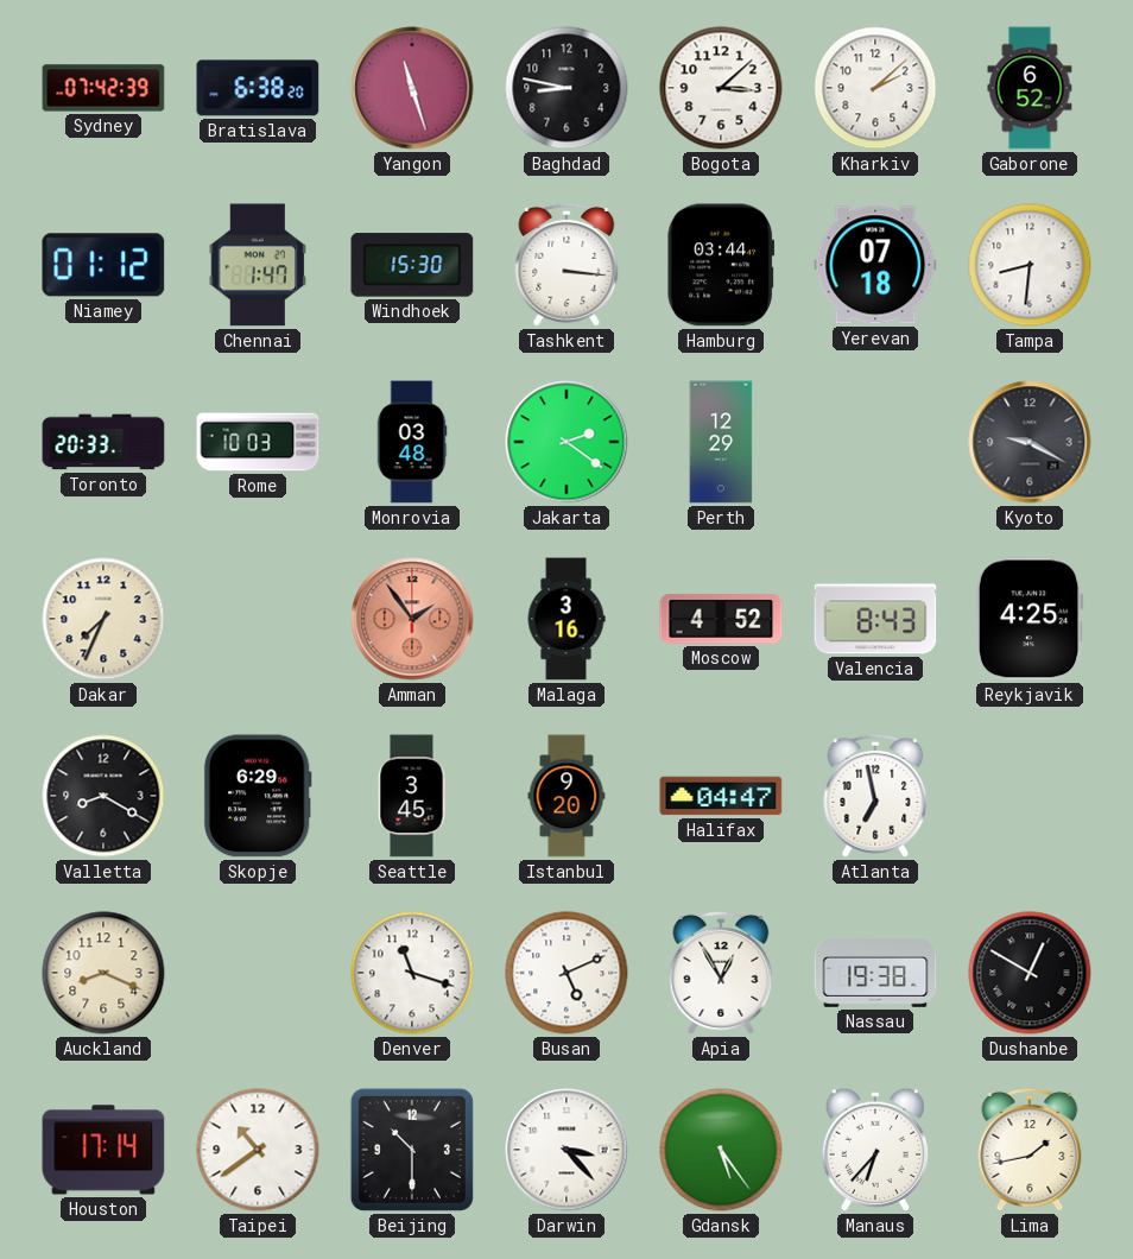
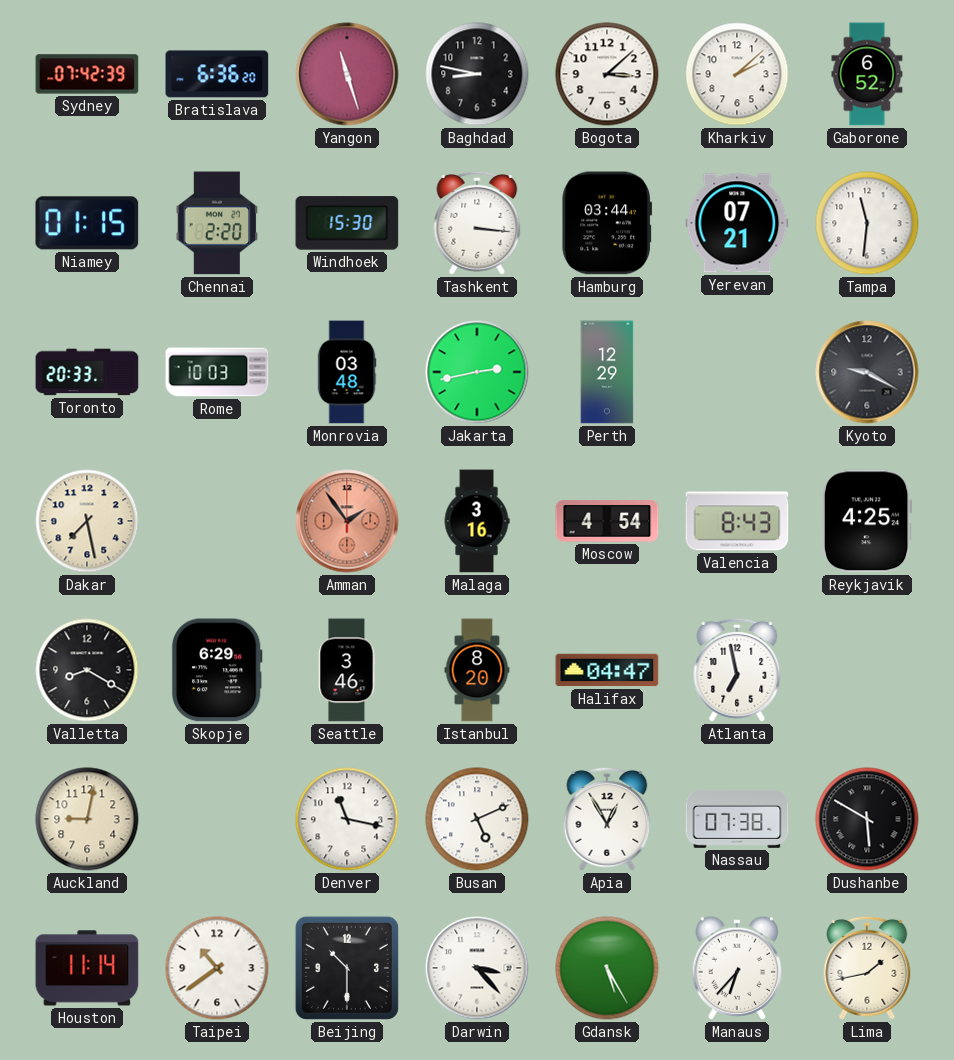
Bratislava: 6:38 -> 6:36 (217, 74)
Niamey: 01:12 -> 01:15 (87, 223)
Chennai: 1:47 -> 2:20 (217, 223)
Yerevan: 07:18 -> 07:21 (737, 223)
Tampa: 8:31 -> 11:31 (867, 223)
Jakarta: 2:21 -> 2:43 (477, 372)
Dakar: 7:34 -> 7:28 (87, 521)
Moscow: 4:52 -> 4:54 (607, 521)
Seattle: 3:45 -> 3:46 (347, 670)
Istanbul: 9:20 -> 8:20 (477, 670)
Auckland: 8:19 -> 9:02 (87, 819)
Denver: 11:18 -> 11:17 (347, 819)
Nassau: 19:38 -> 07:38 (737, 819)
Dushanbe: 12:50 -> 5:50 (867, 819)
Houston: 17:14 -> 11:14 (87, 968)
Gdansk: 5:24 -> 5:25 (607, 968)
